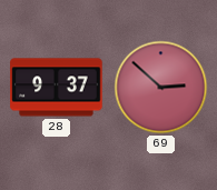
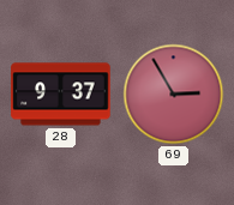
69: 2:52 -> 2:55 (174, 95)
